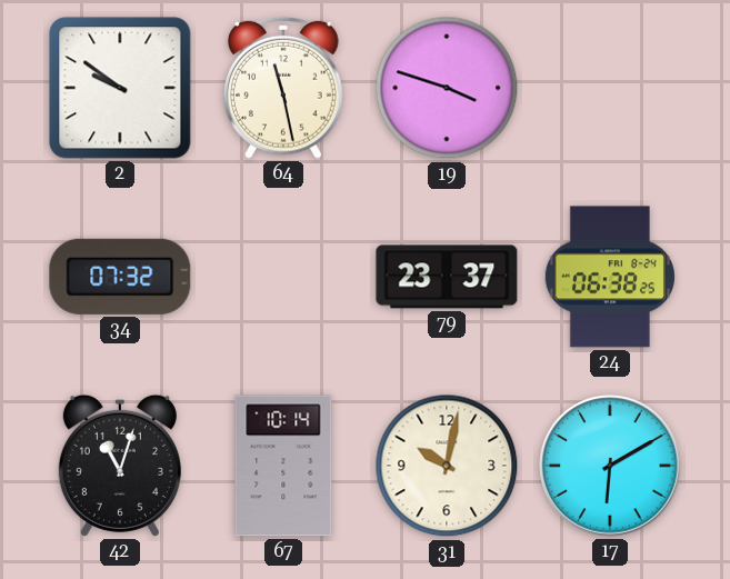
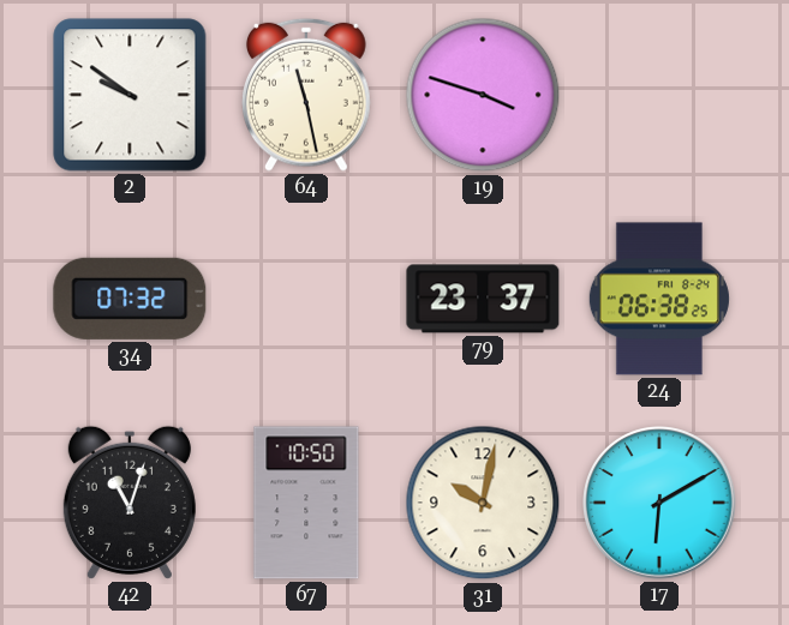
67: 10:14 -> 10:50 (306, 503)
